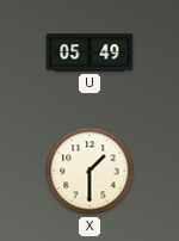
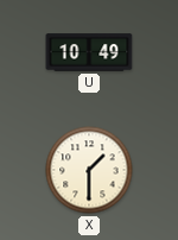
U: 05:49 -> 10:49 (89, 52)
